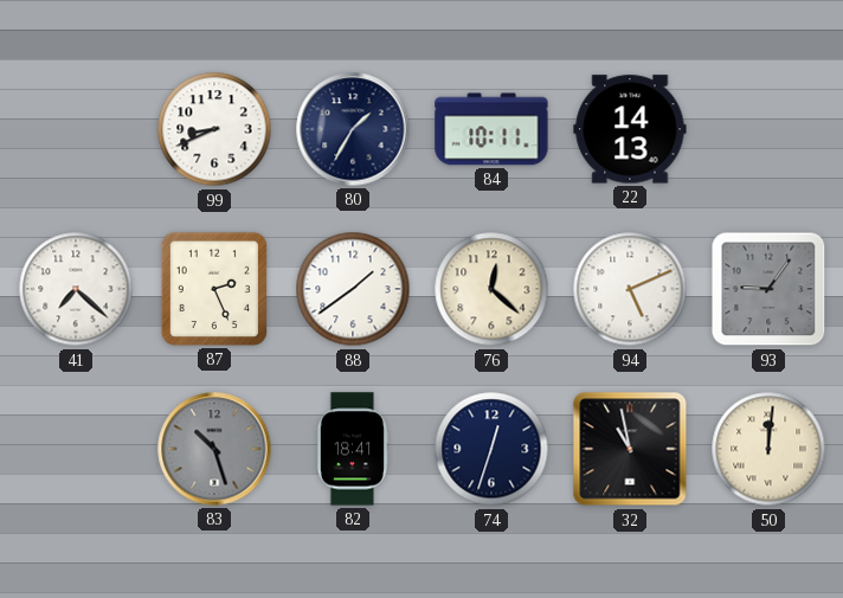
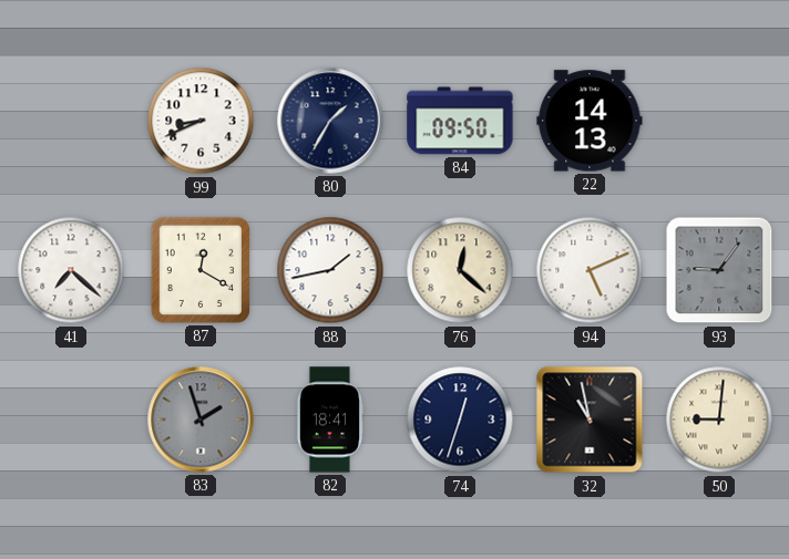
84: 10:11 -> 09:50 (460, 121)
87: 2:26 -> 12:20 (201, 270)
88: 1:39 -> 1:43 (330, 270)
83: 10:27 -> 1:57 (201, 420)
50: 12:01 -> 9:01 (719, 420)
